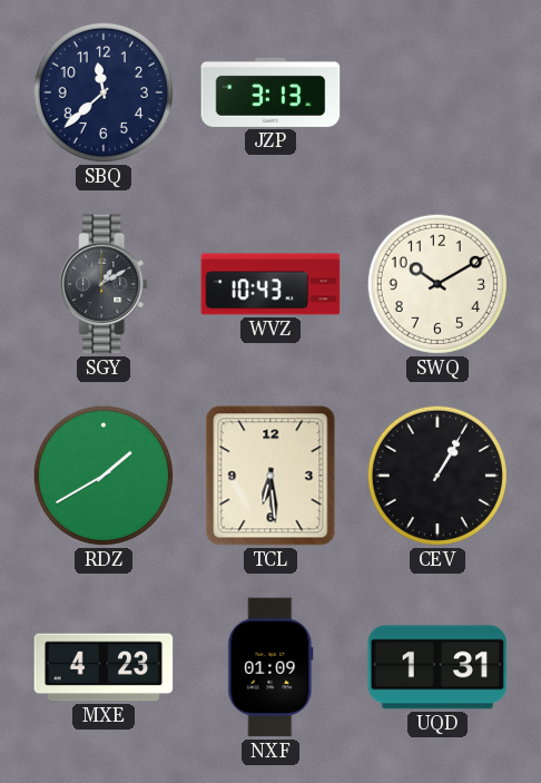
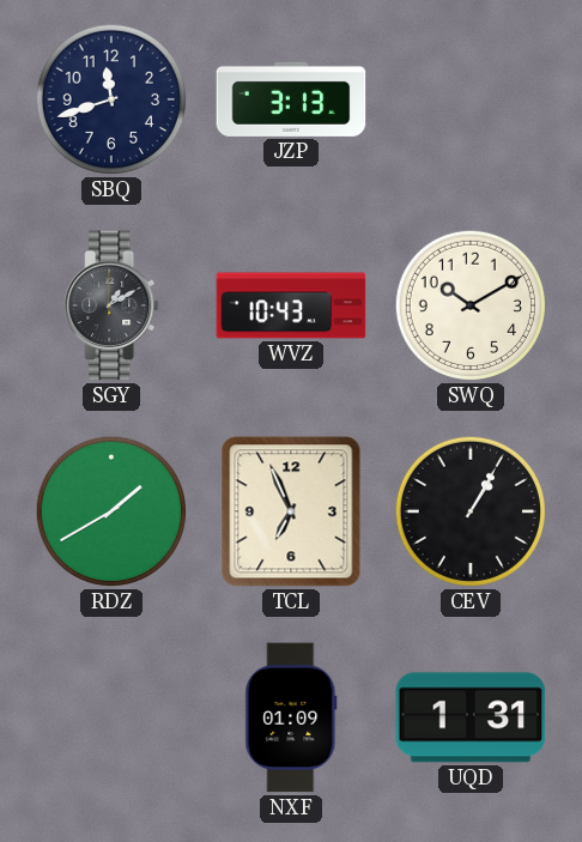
SBQ: 11:38 -> 11:42 (111, 99)
TCL: 6:29 -> 6:56 (291, 511)
MXE: 4:23 -> none (104, 667)
